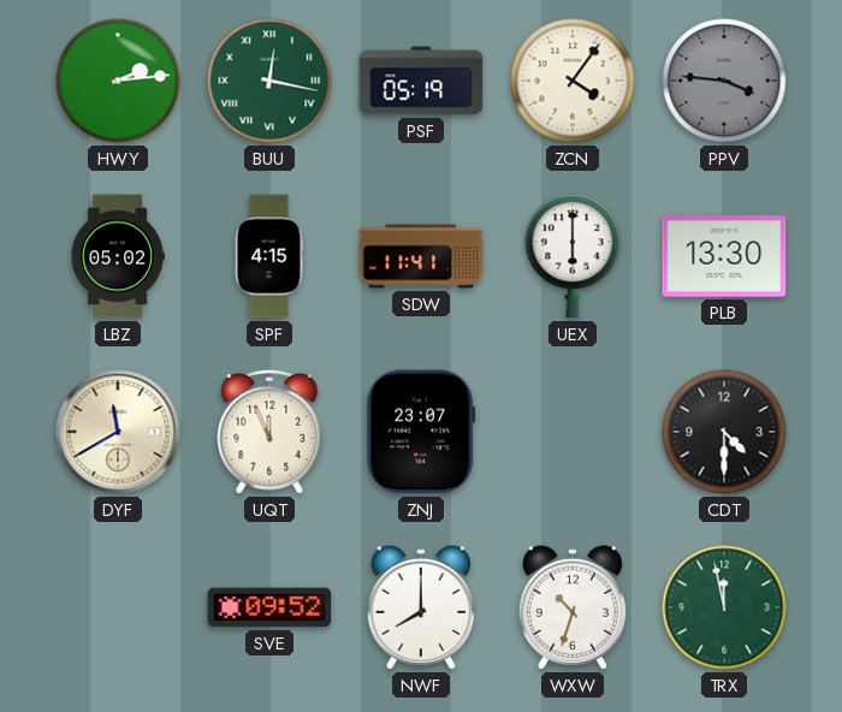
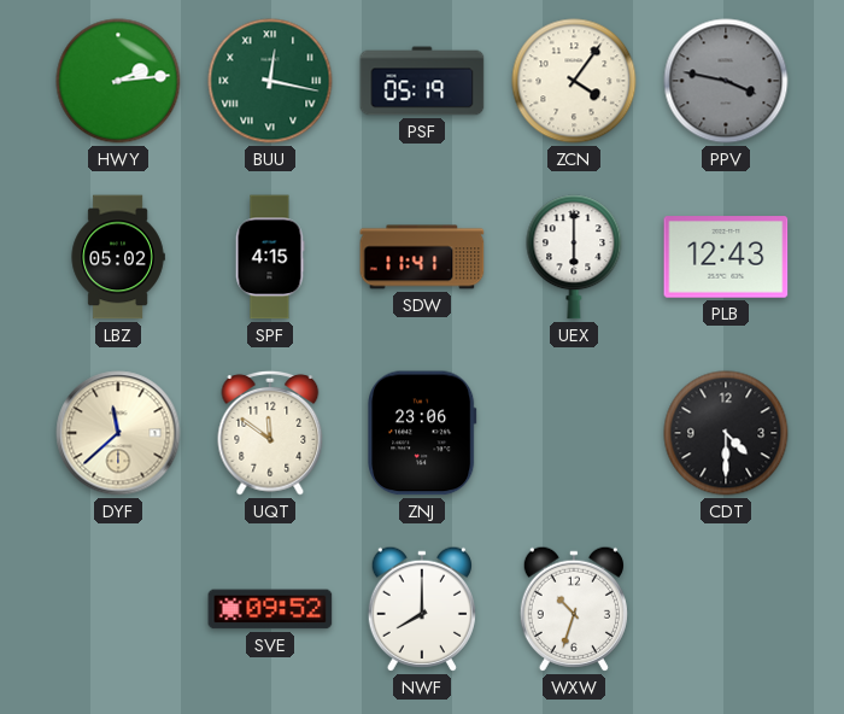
PPV: 3:46 -> 3:47 (726, 81)
PLB: 13:30 -> 12:43 (726, 257)
DYF: 11:40 -> 11:38 (118, 433)
UQT: 11:56 -> 11:51 (270, 433)
ZNJ: 23:07 -> 23:06 (422, 433)
TRX: 11:58 -> none (724, 607)
